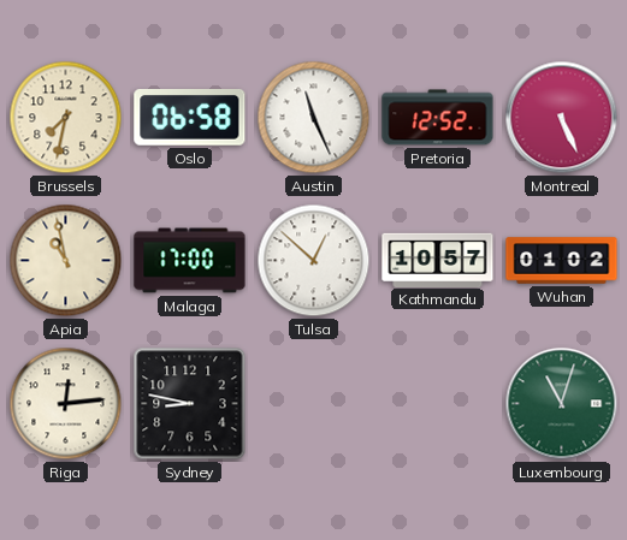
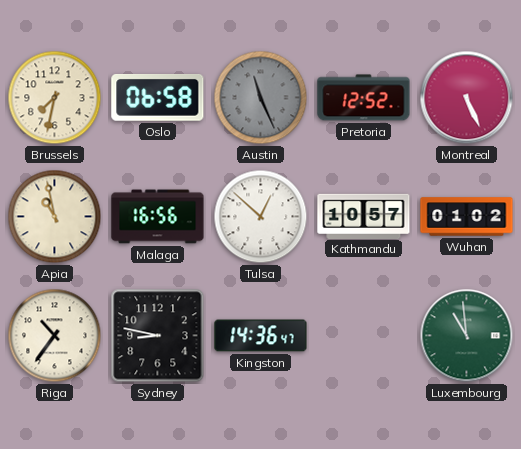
Austin dial: white -> grey (261, 98)
Malaga: 17:00 -> 16:56 (158, 217)
Riga: 12:14 -> 10:36 (55, 336)
Kingston: none -> 14:36 (261, 336)
Luxembourg: 11:03 -> 10:59 (467, 336)
